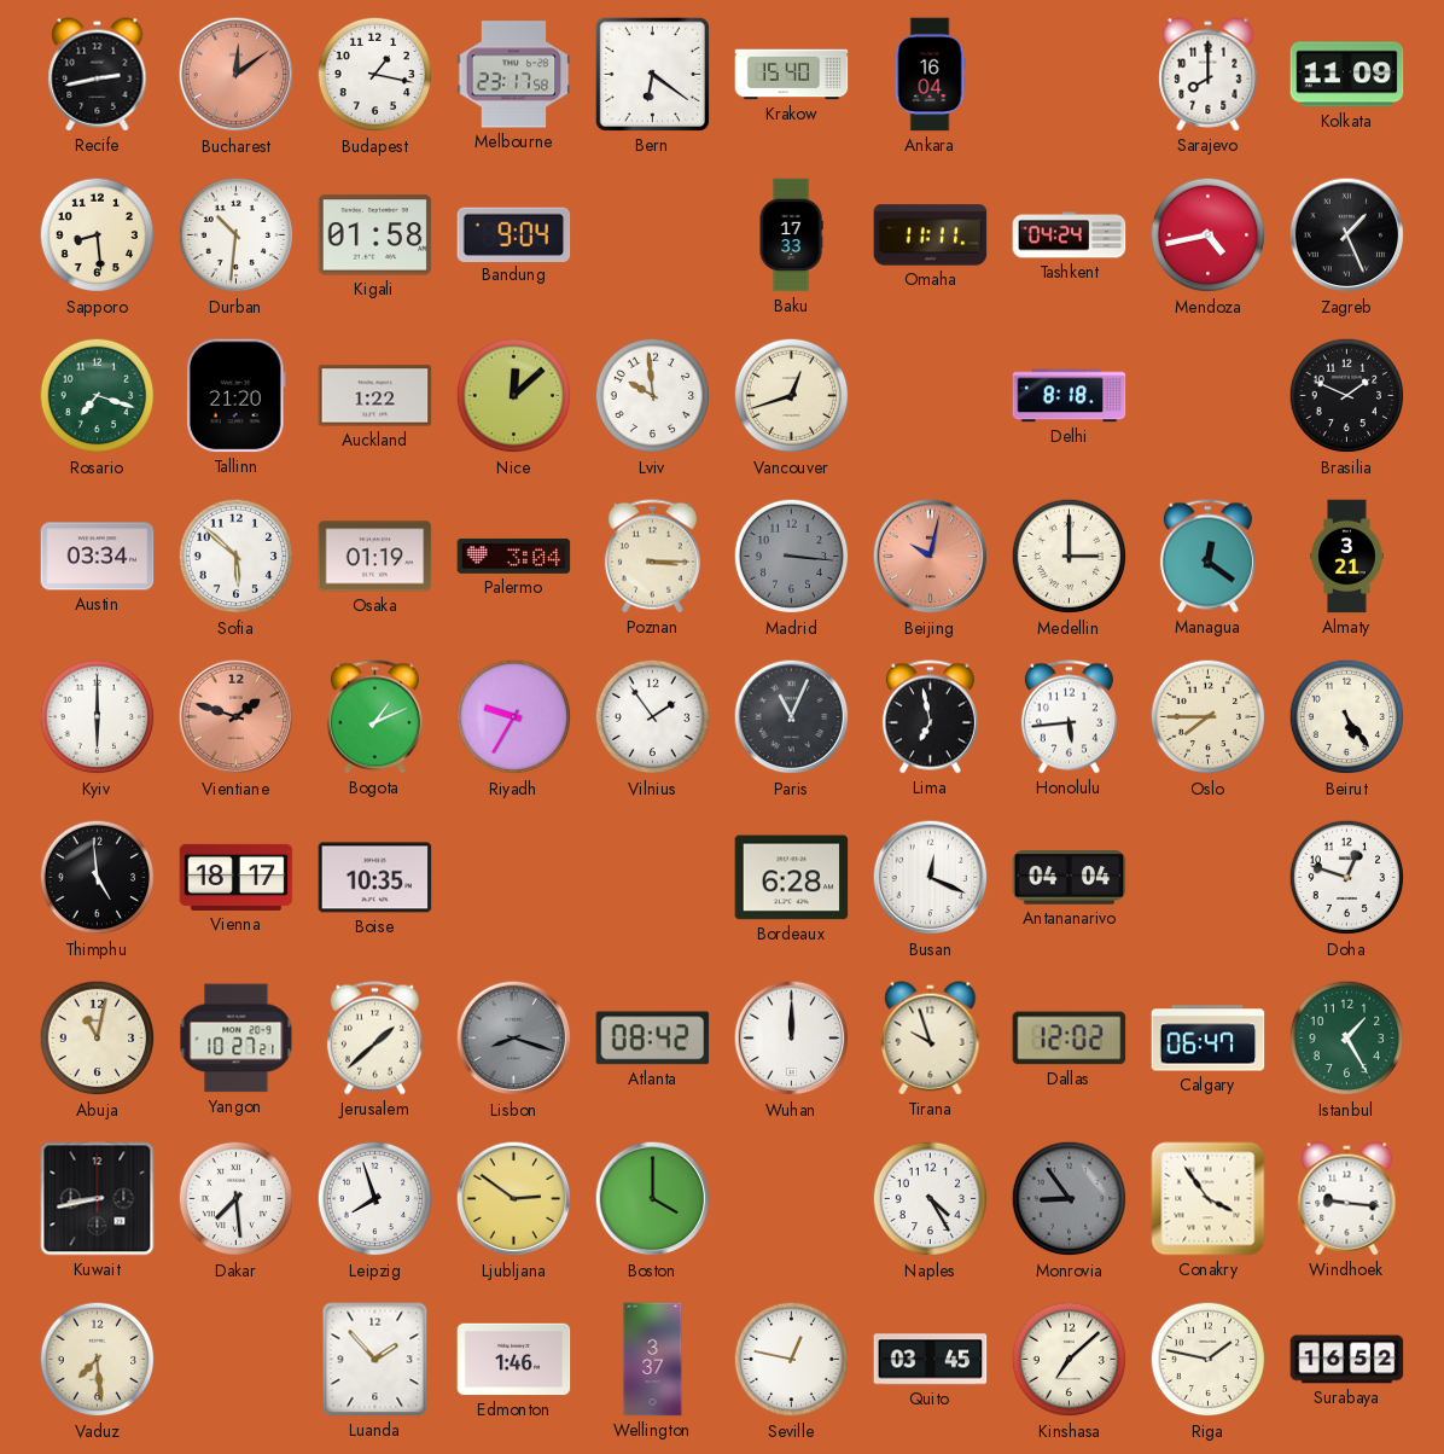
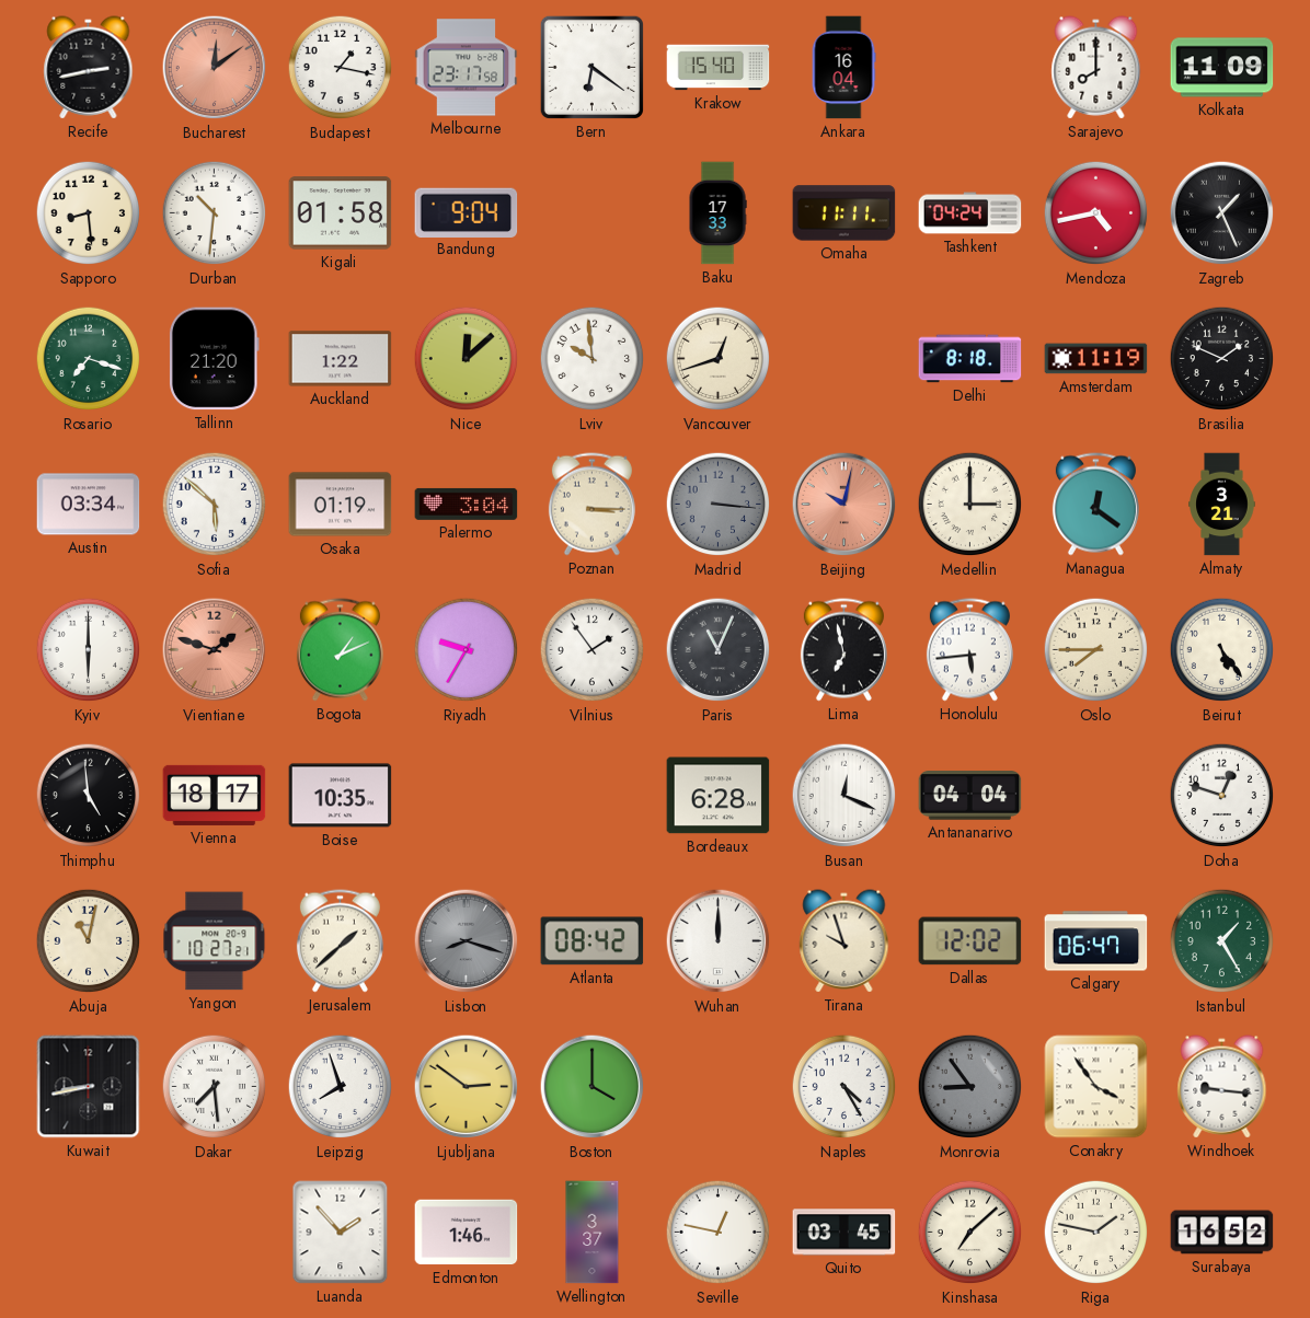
Amsterdam: none -> 11:19 (1096, 359)
Vaduz: 7:29 -> none (98, 1360)
